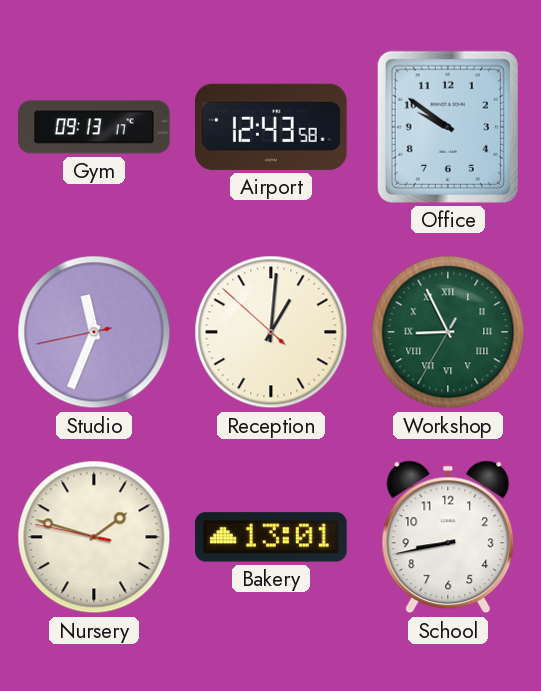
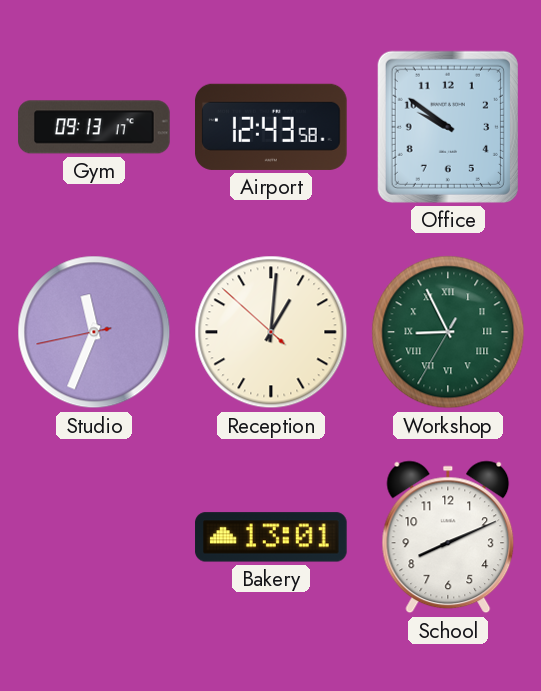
Nursery: 1:47 -> none (94, 537)
School: 8:43 -> 8:11 (448, 537)
